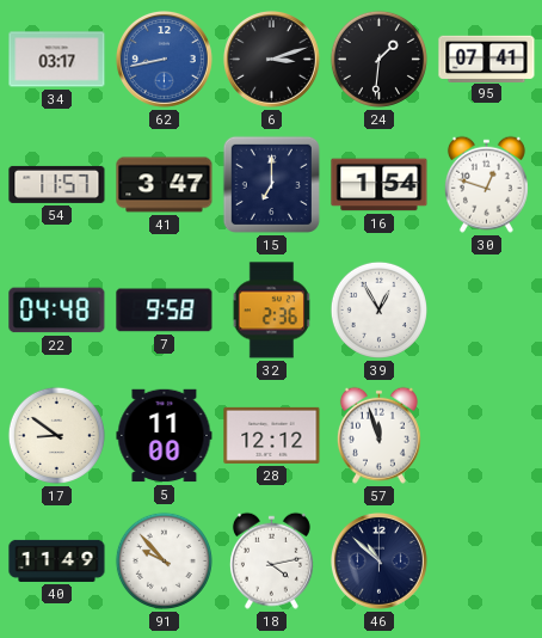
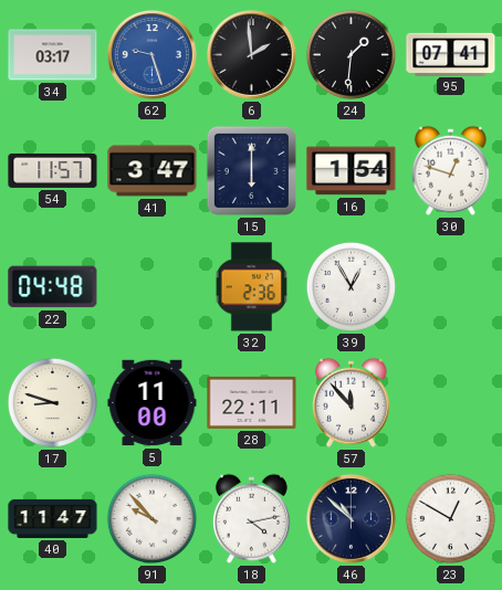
62: 8:43 -> 9:27 (151, 54)
6: 3:12 -> 1:59 (251, 54)
15: 7:00 -> 6:00 (251, 170)
7: 9:58 -> none (165, 311)
17: 8:51 -> 8:48 (52, 402)
28: 12:12 -> 22:11 (252, 402)
57: 11:57 -> 11:53 (351, 402)
40: 11:49 -> 11:47 (53, 518)
23: none -> 12:50 (450, 518)
